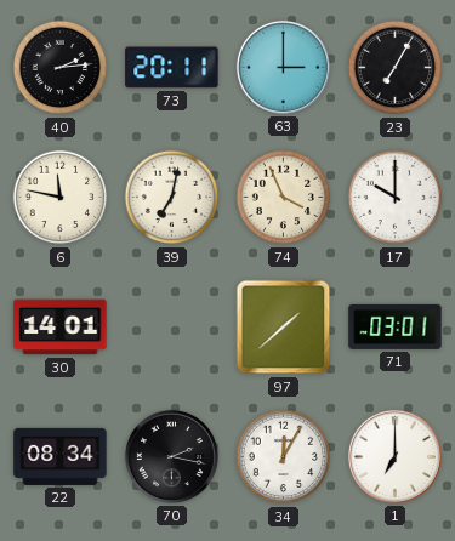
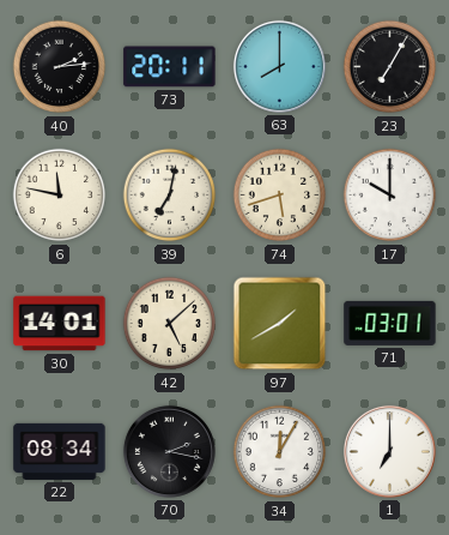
63: 3:00 -> 8:00 (279, 66)
74: 3:56 -> 5:42 (280, 196)
42: none -> 5:08 (170, 324)
97: 1:38 -> 1:40 (280, 324)
